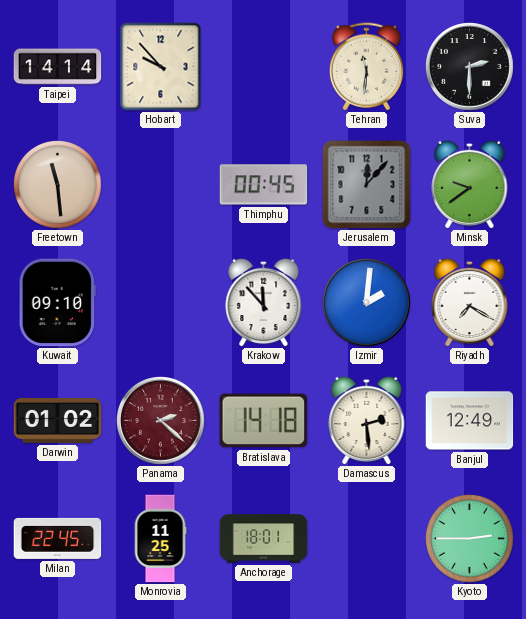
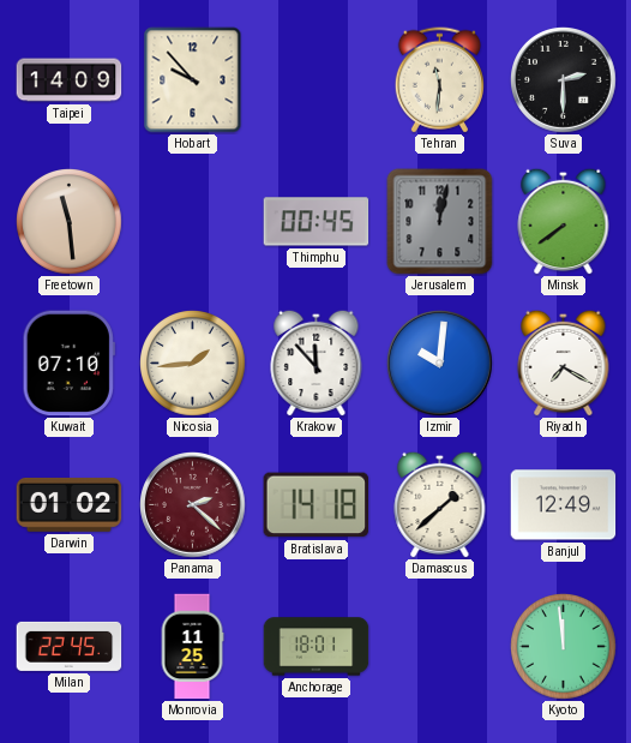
Taipei: 14:14 -> 14:09 (70, 80)
Jerusalem: 12:07 -> 12:02 (440, 222)
Minsk: 9:39 -> 7:39 (564, 221)
Kuwait: 09:10 -> 07:10 (68, 364)
Nicosia: none -> 1:44 (193, 364)
Izmir: 2:01 -> 10:01 (440, 364)
Damascus: 2:29 -> 1:38 (440, 504)
Kyoto: 2:45 -> 11:59 (564, 647)
